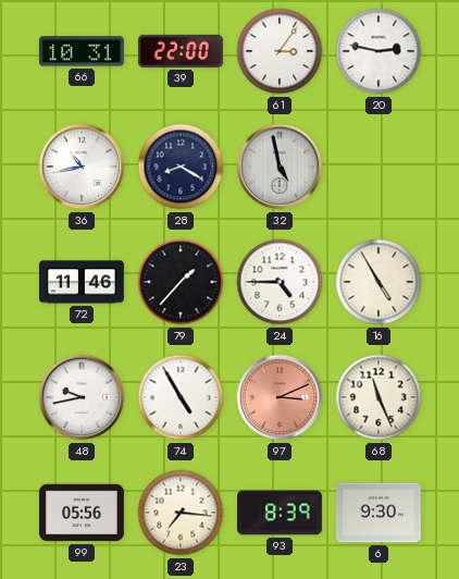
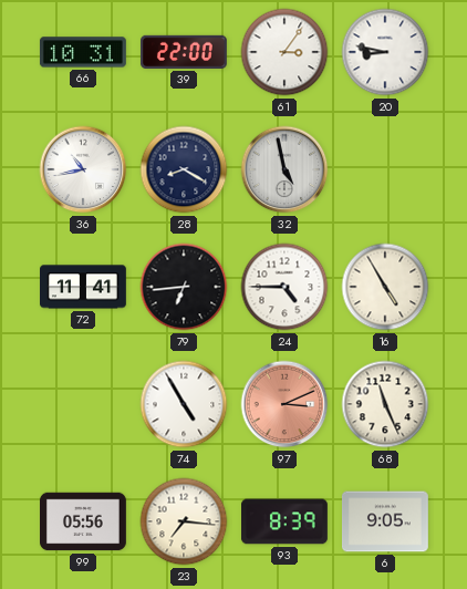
20: 2:47 -> 8:47 (385, 52)
72: 11:46 -> 11:41 (84, 287)
79: 1:37 -> 6:44 (184, 287)
48: 9:43 -> none (82, 397)
6: 9:30 -> 9:05 (385, 521)
